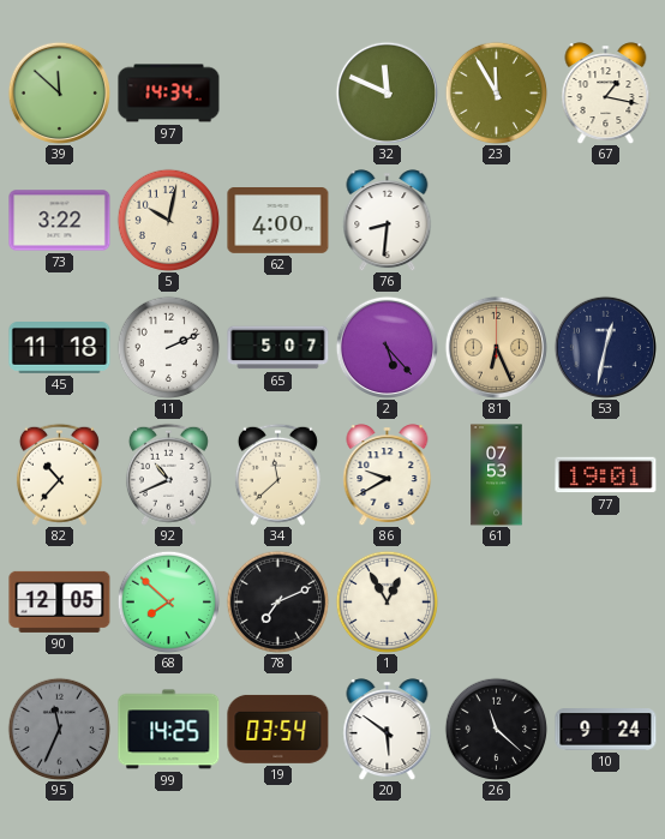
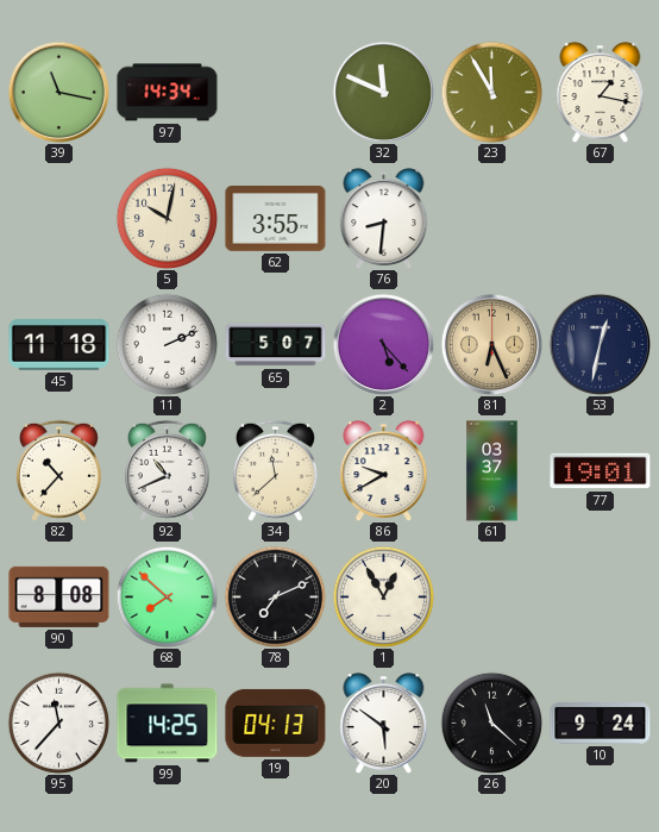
39: 11:52 -> 11:17 (58, 92)
73: 3:22 -> none (60, 221)
62: 4:00 -> 3:55 (276, 219)
61: 07:53 -> 03:37 (492, 471)
90: 12:05 -> 8:08 (59, 596)
95: 11:34 -> 11:37 (58, 722)
95 dial: grey -> white (58, 722)
19: 03:54 -> 04:13 (276, 722)
